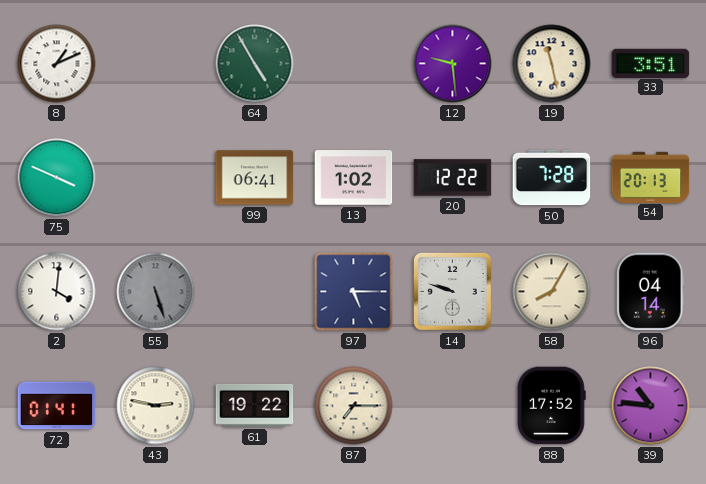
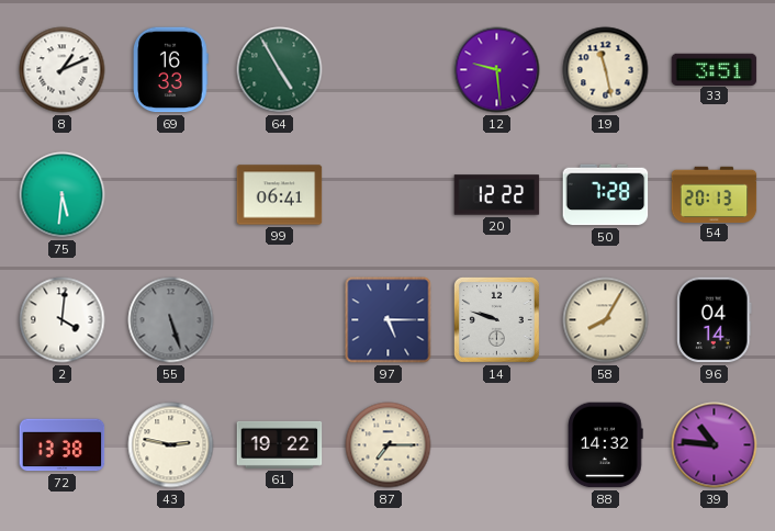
69: none -> 16:33 (171, 70)
75: 3:49 -> 5:31 (63, 195)
13: 1:02 -> none (354, 178)
72: 01:41 -> 13:38 (63, 445)
88: 17:52 -> 14:32 (606, 445)
